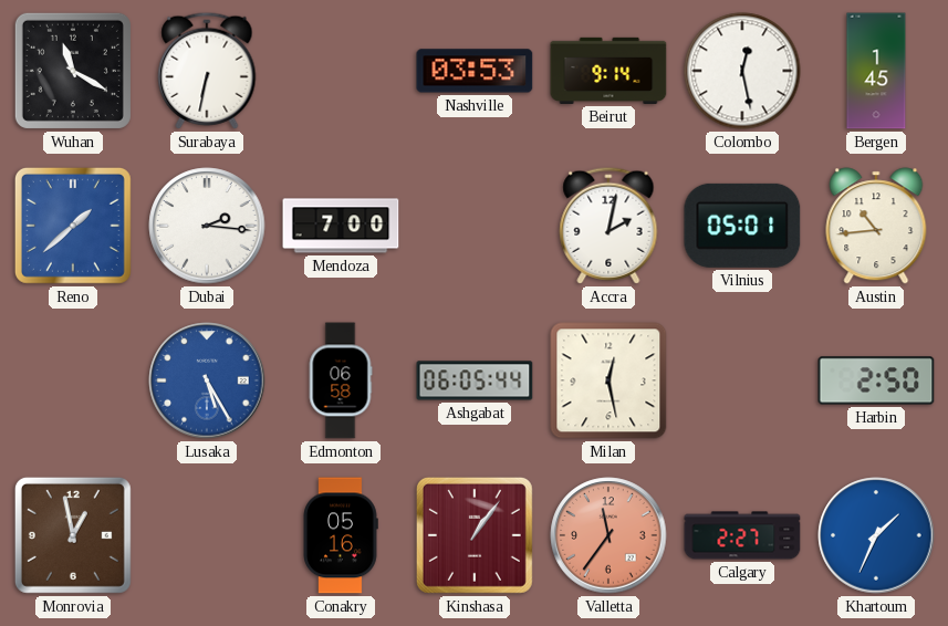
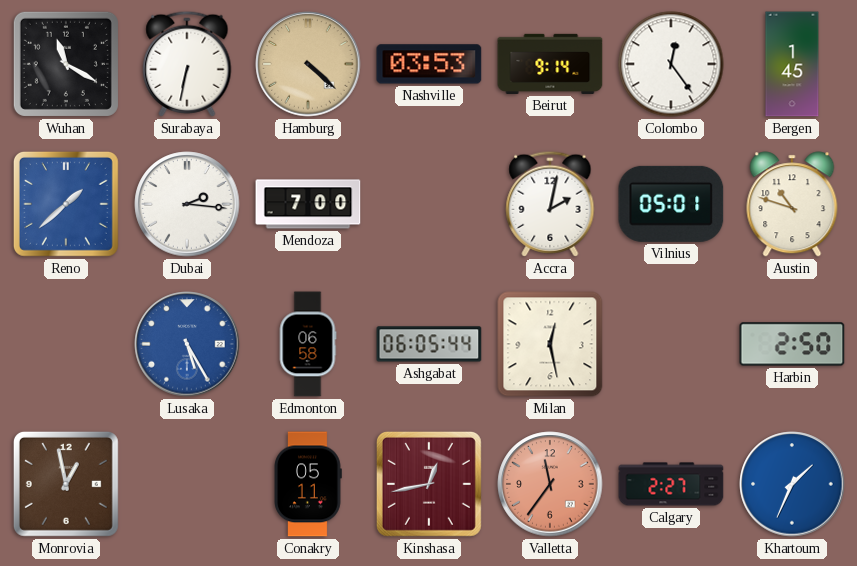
Hamburg: none -> 4:22 (308, 64)
Colombo: 12:28 -> 12:24 (671, 64)
Austin: 10:44 -> 10:48 (792, 204)
Conakry: 05:16 -> 05:11 (308, 484)
Kinshasa: 1:06 -> 12:43 (429, 484)
